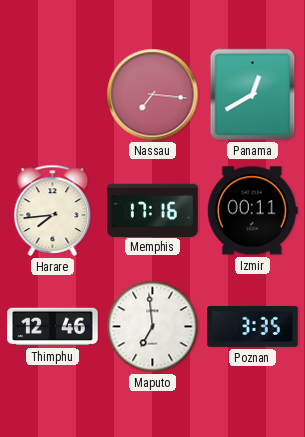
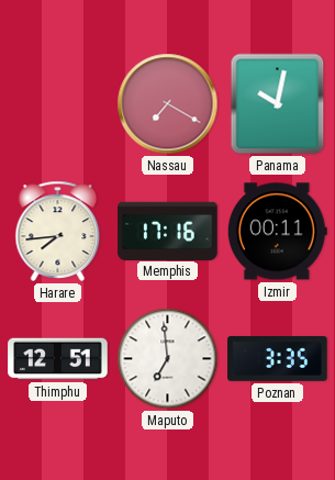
Nassau: 7:16 -> 7:20 (168, 104)
Panama: 12:40 -> 10:02 (278, 104)
Thimphu: 12:46 -> 12:51 (58, 359)
